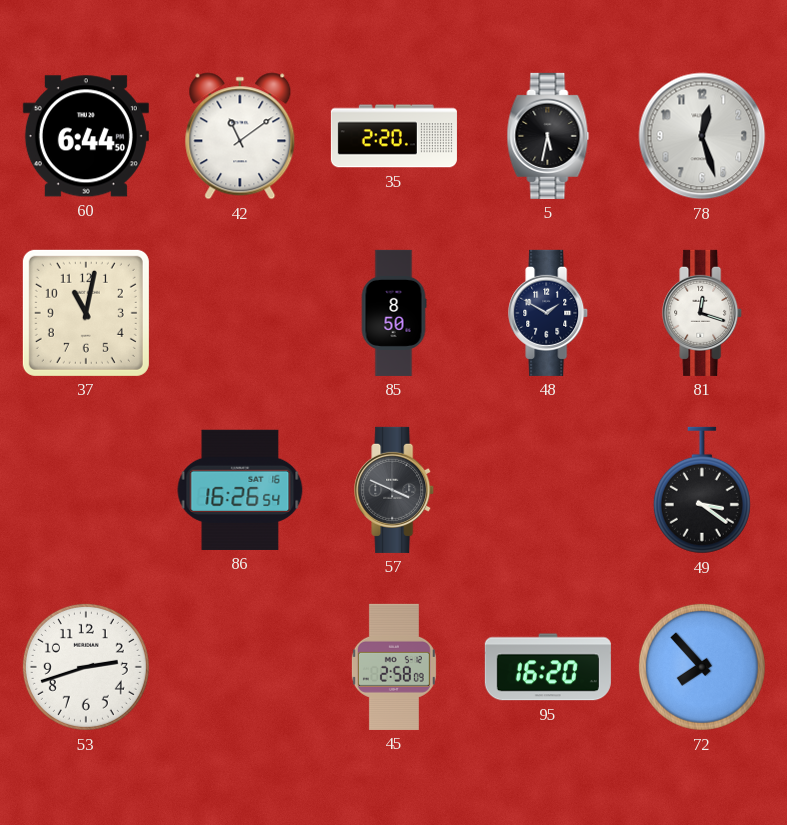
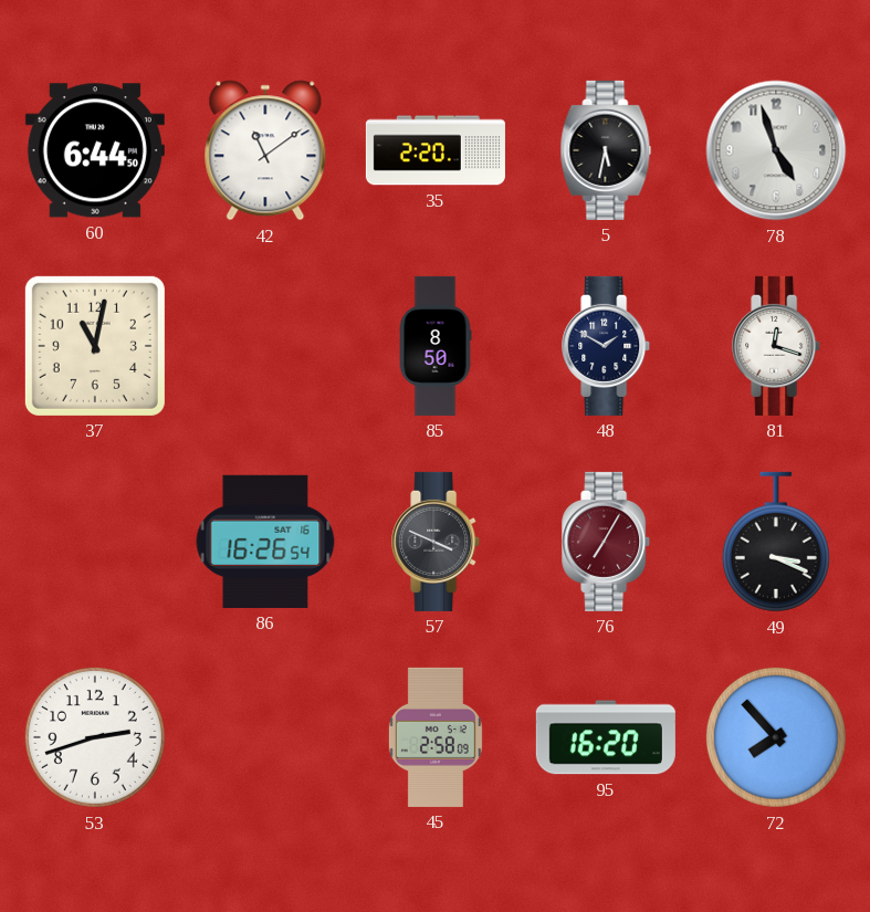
78: 12:27 -> 4:57 (776, 150)
76: none -> 7:05 (607, 542)
49: 3:21 -> 3:19 (776, 542)
